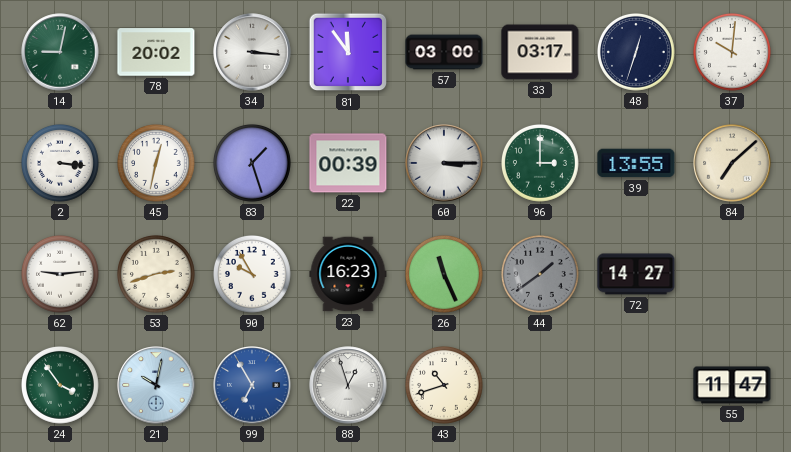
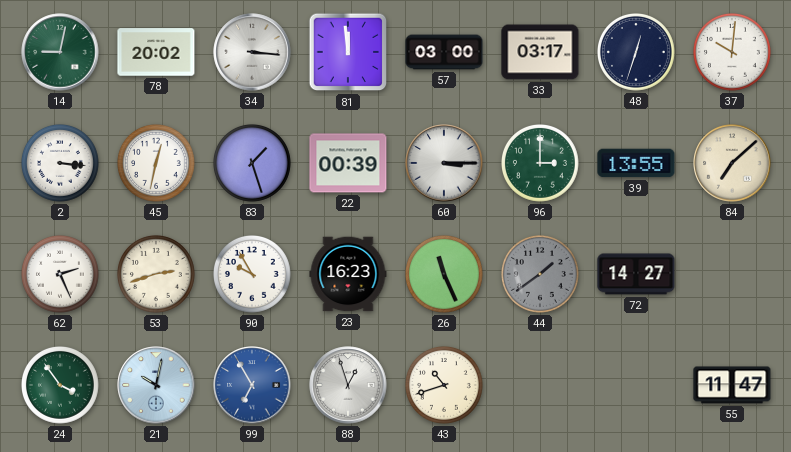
81: 11:54 -> 11:59 (348, 52)
62: 9:14 -> 2:26 (61, 275)
